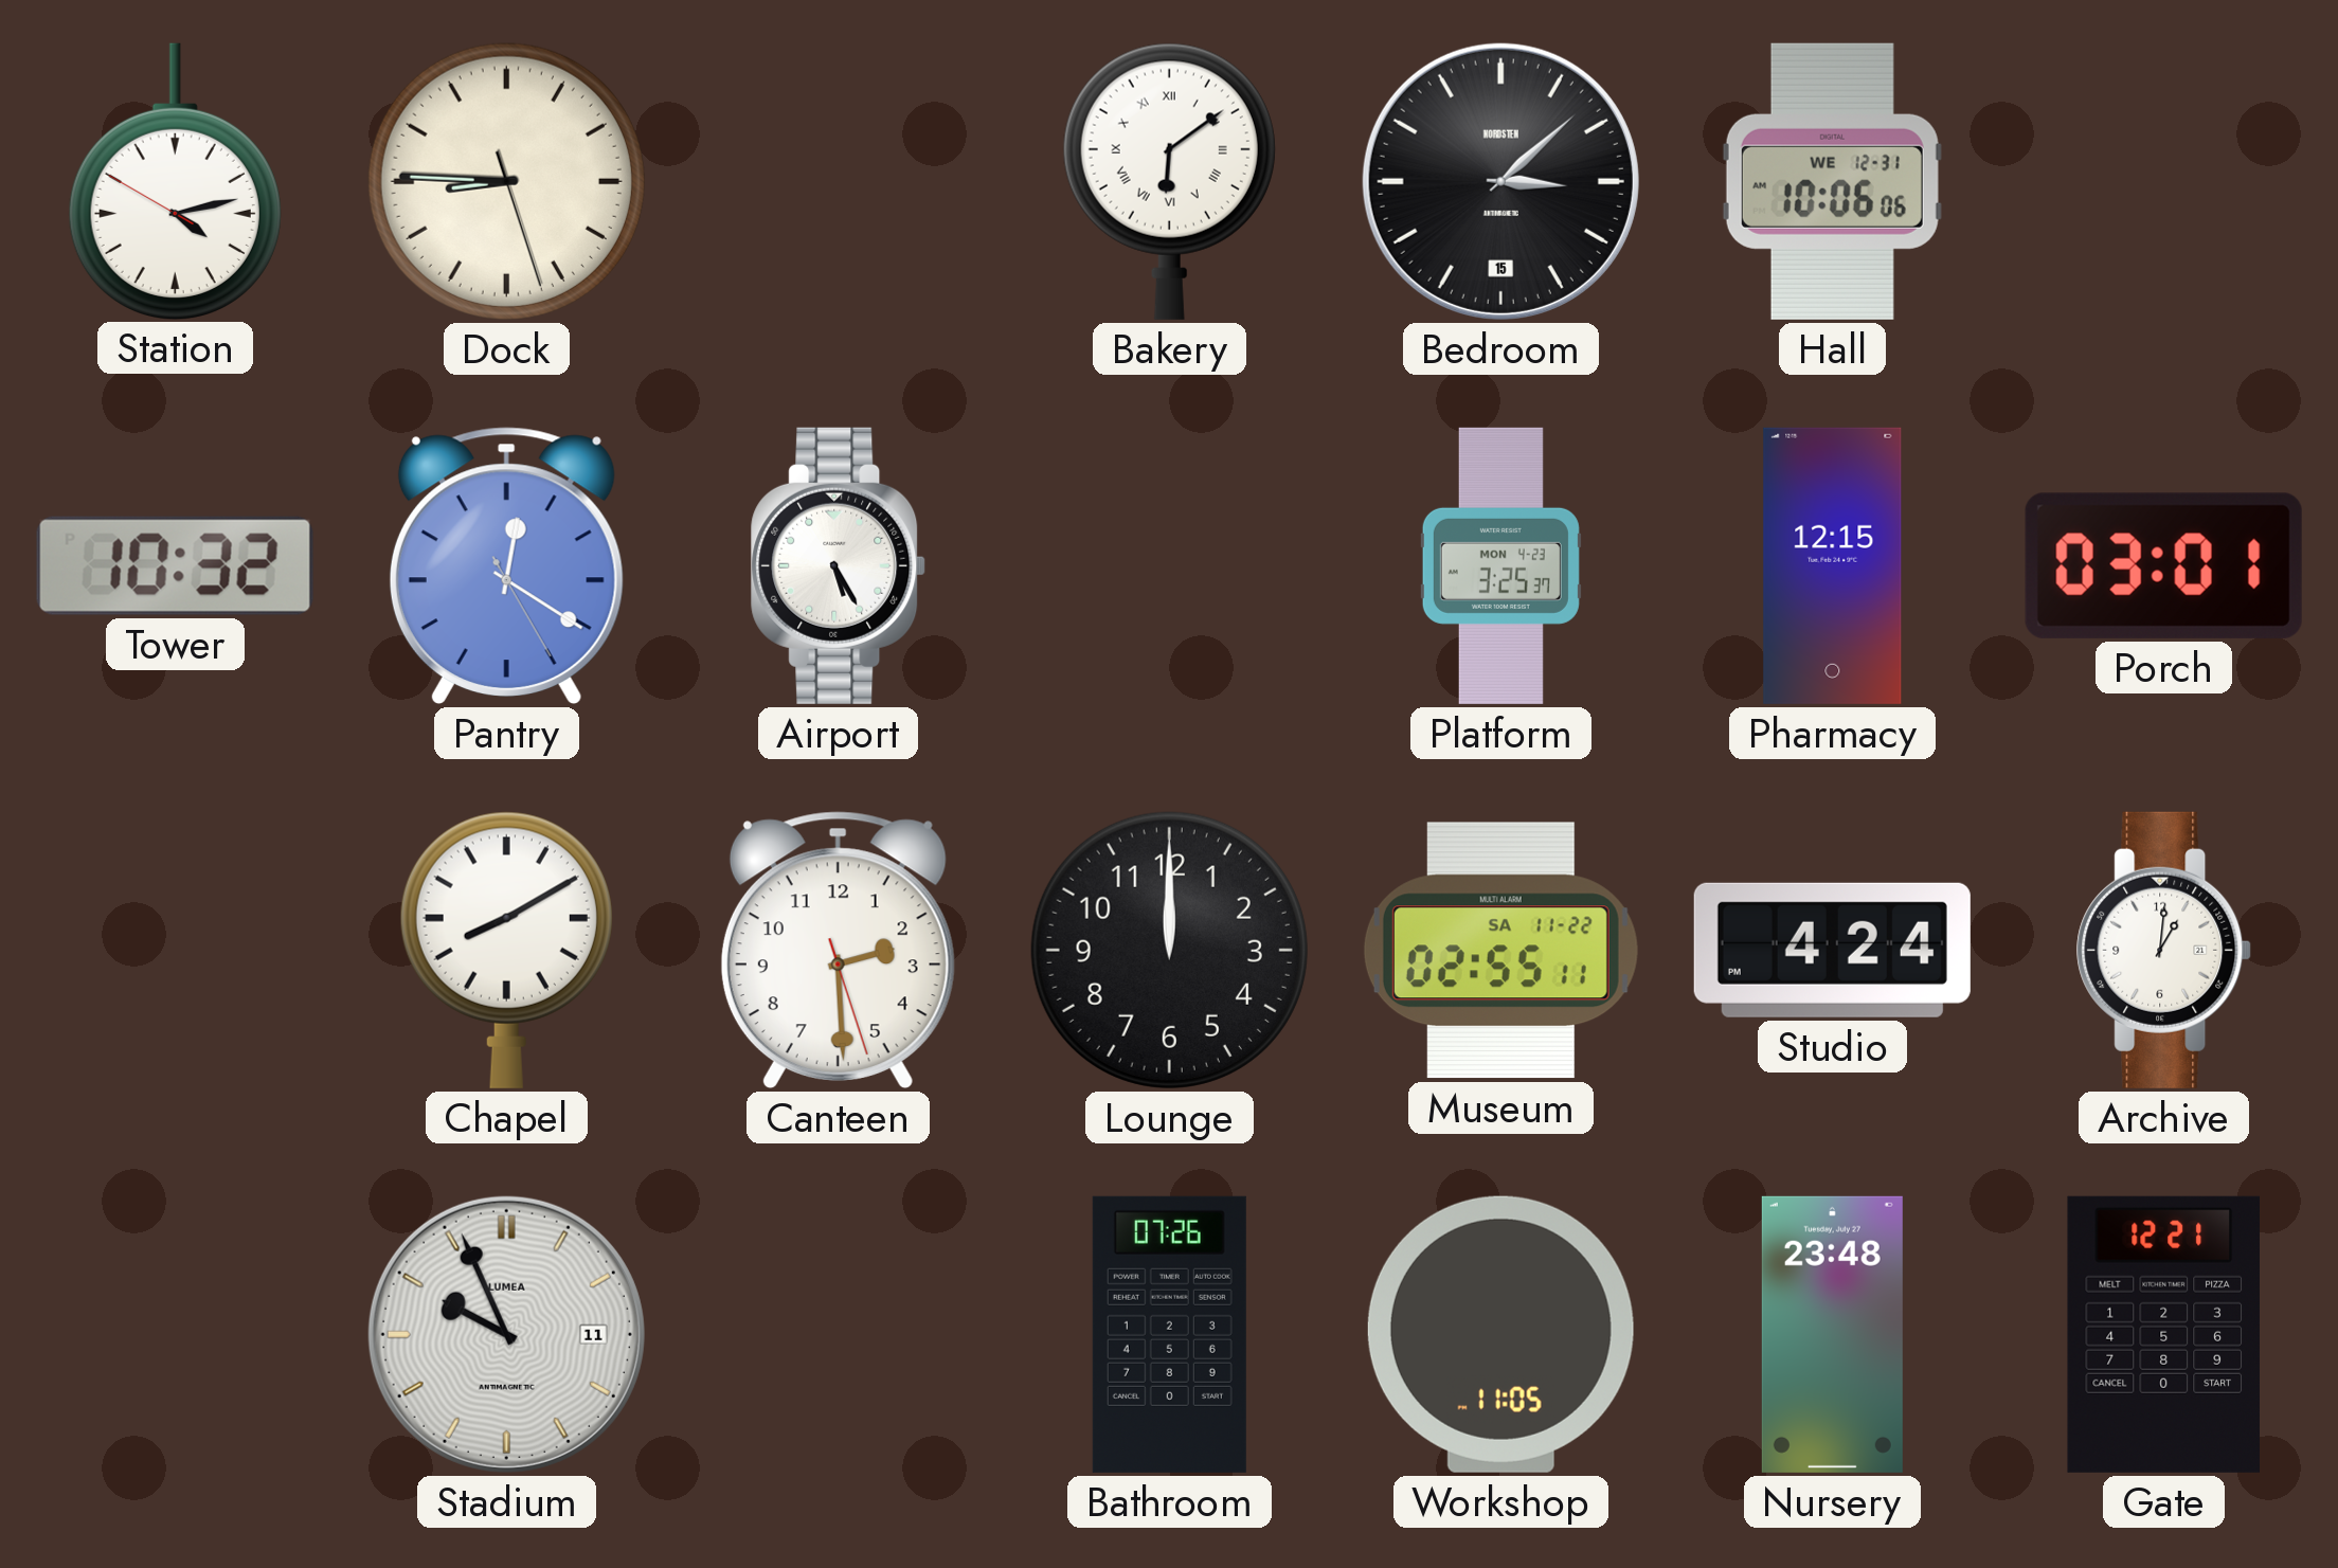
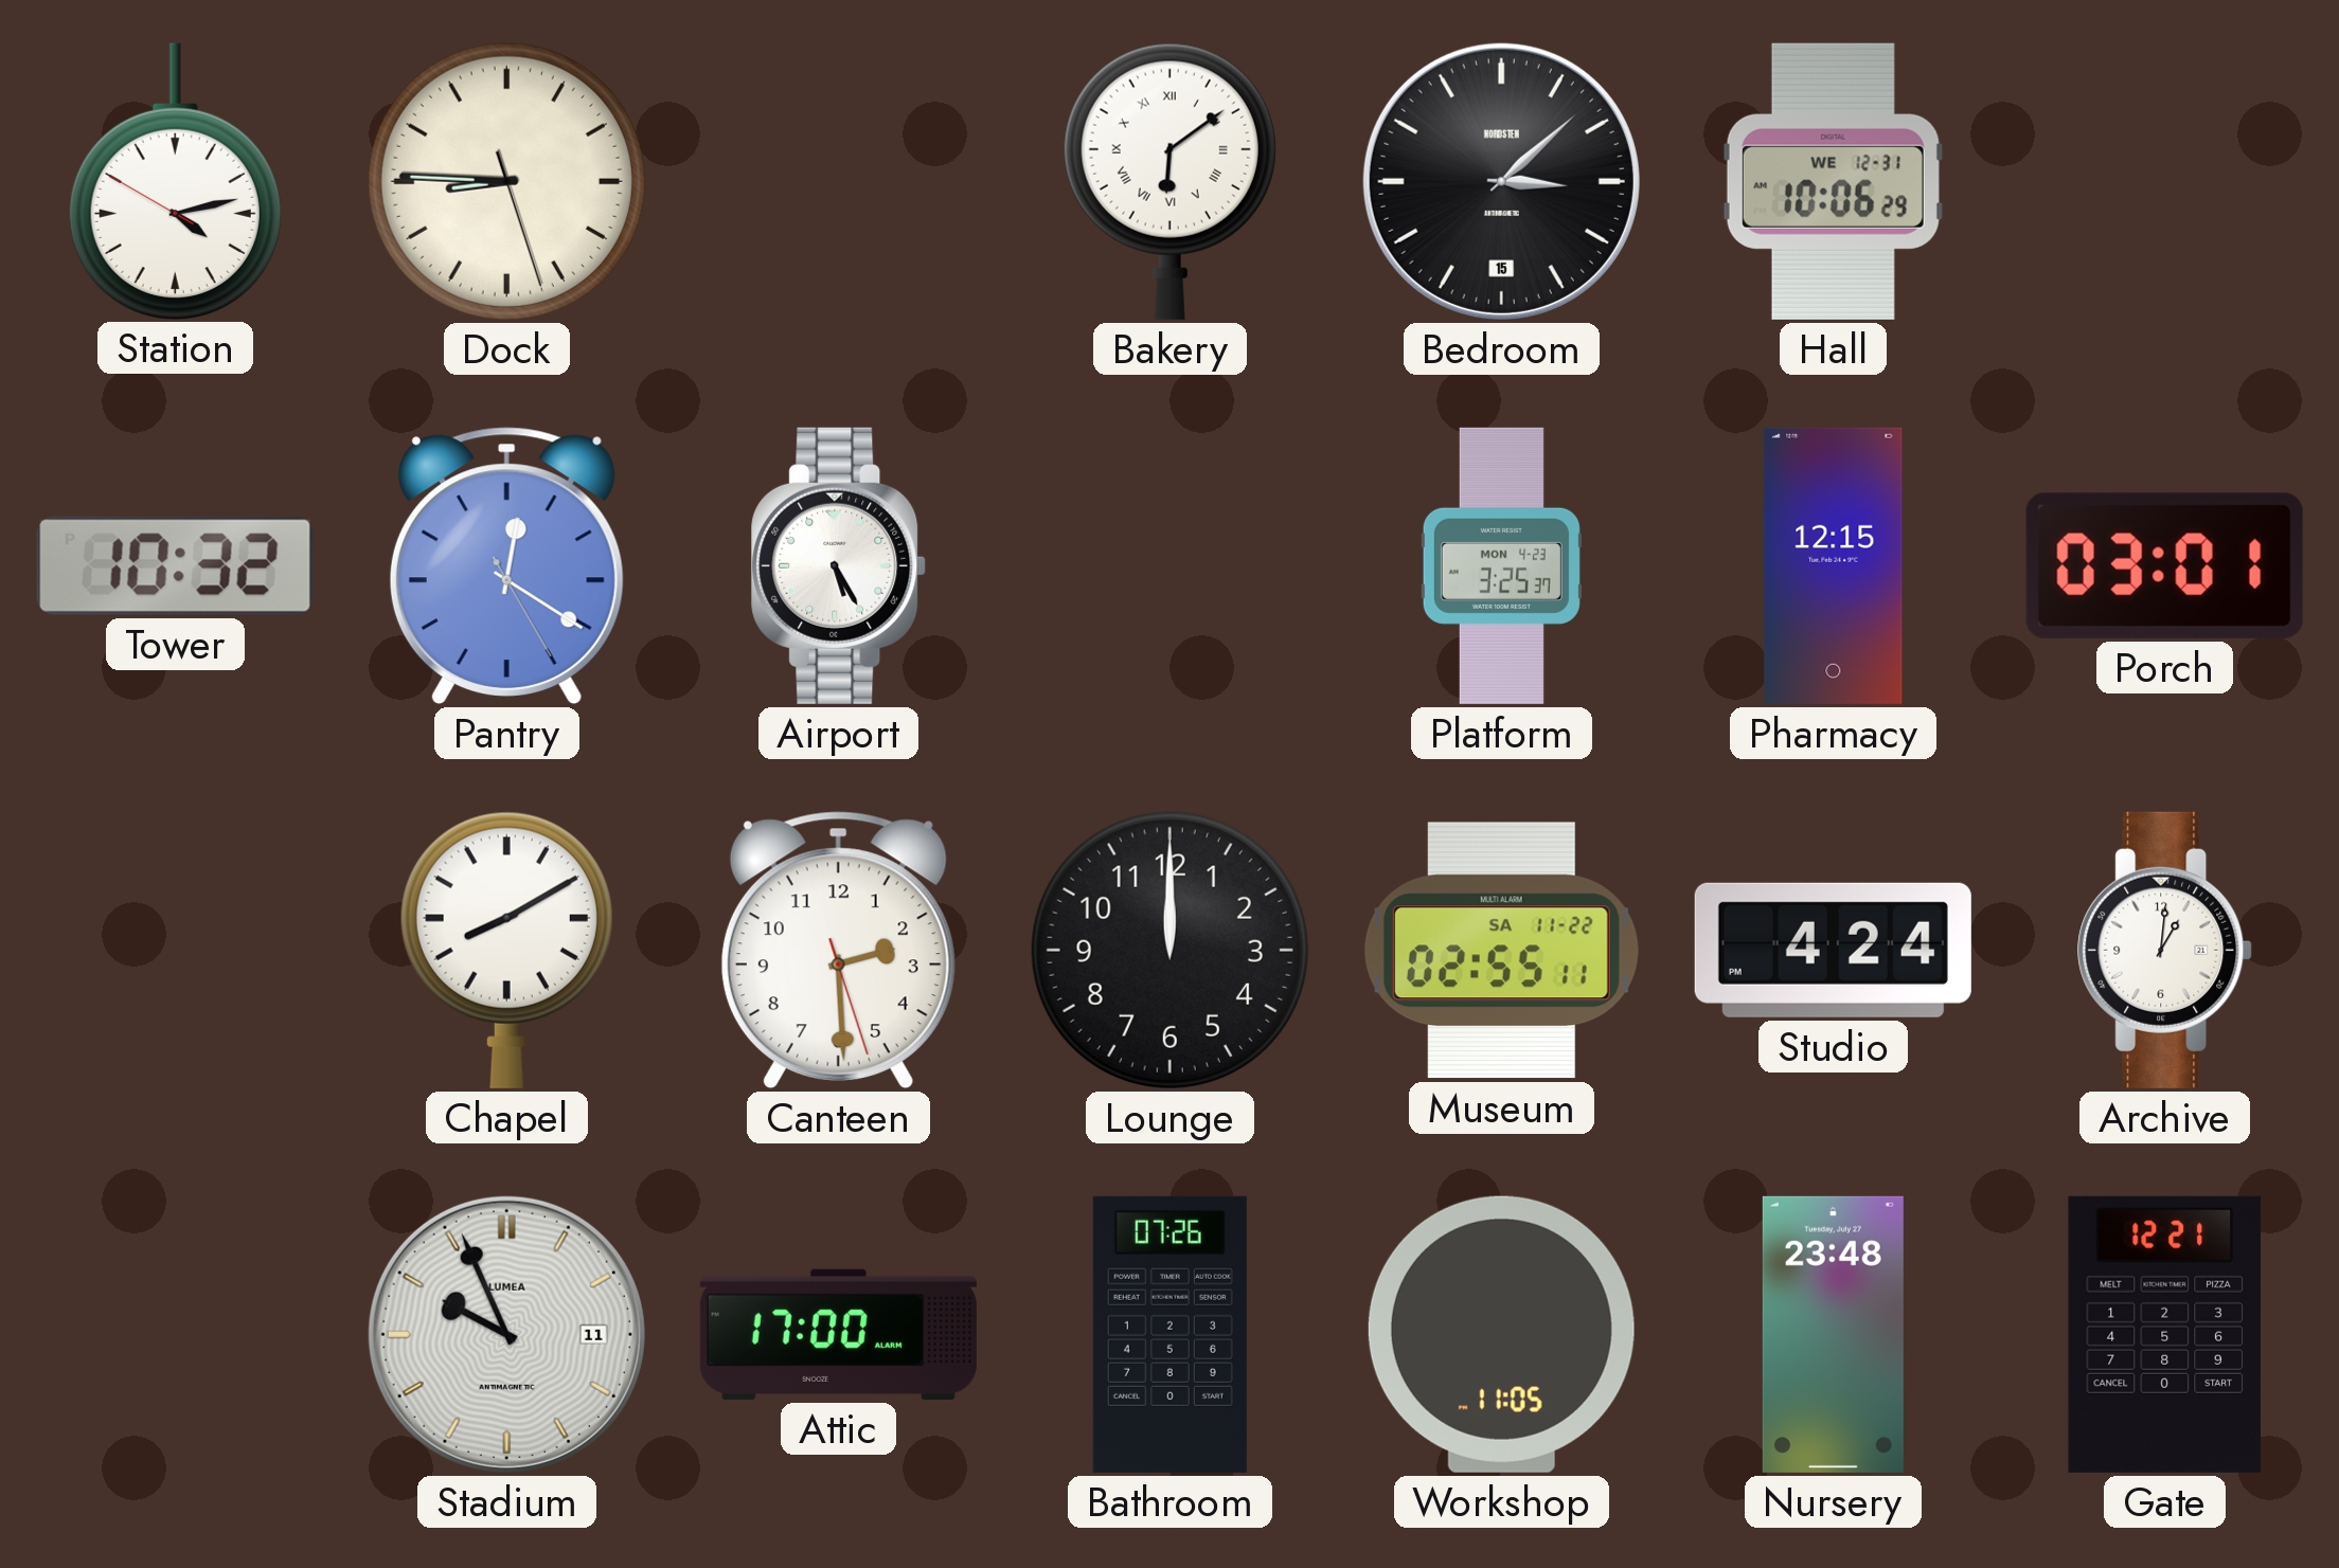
Hall: 10:06:06 -> 10:06:29 (1833, 181)
Attic: none -> 17:00 (838, 1334)
